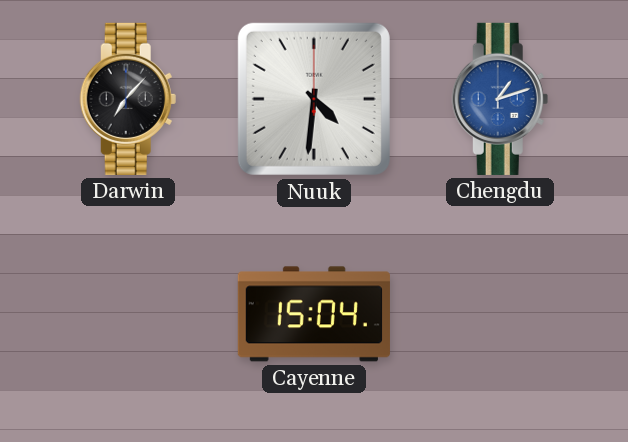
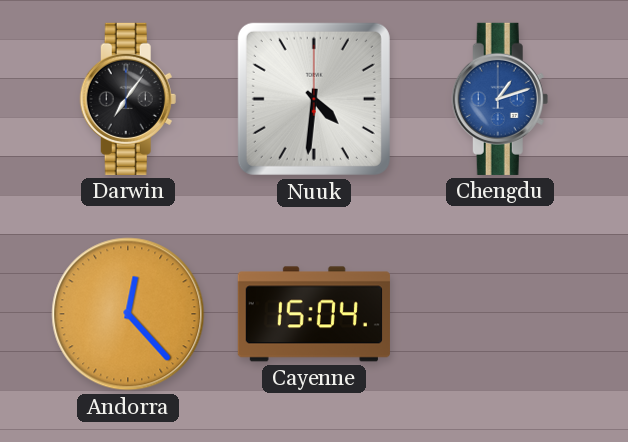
Darwin: 7:07 -> 7:06 (128, 99)
Andorra: none -> 12:23 (128, 314)
